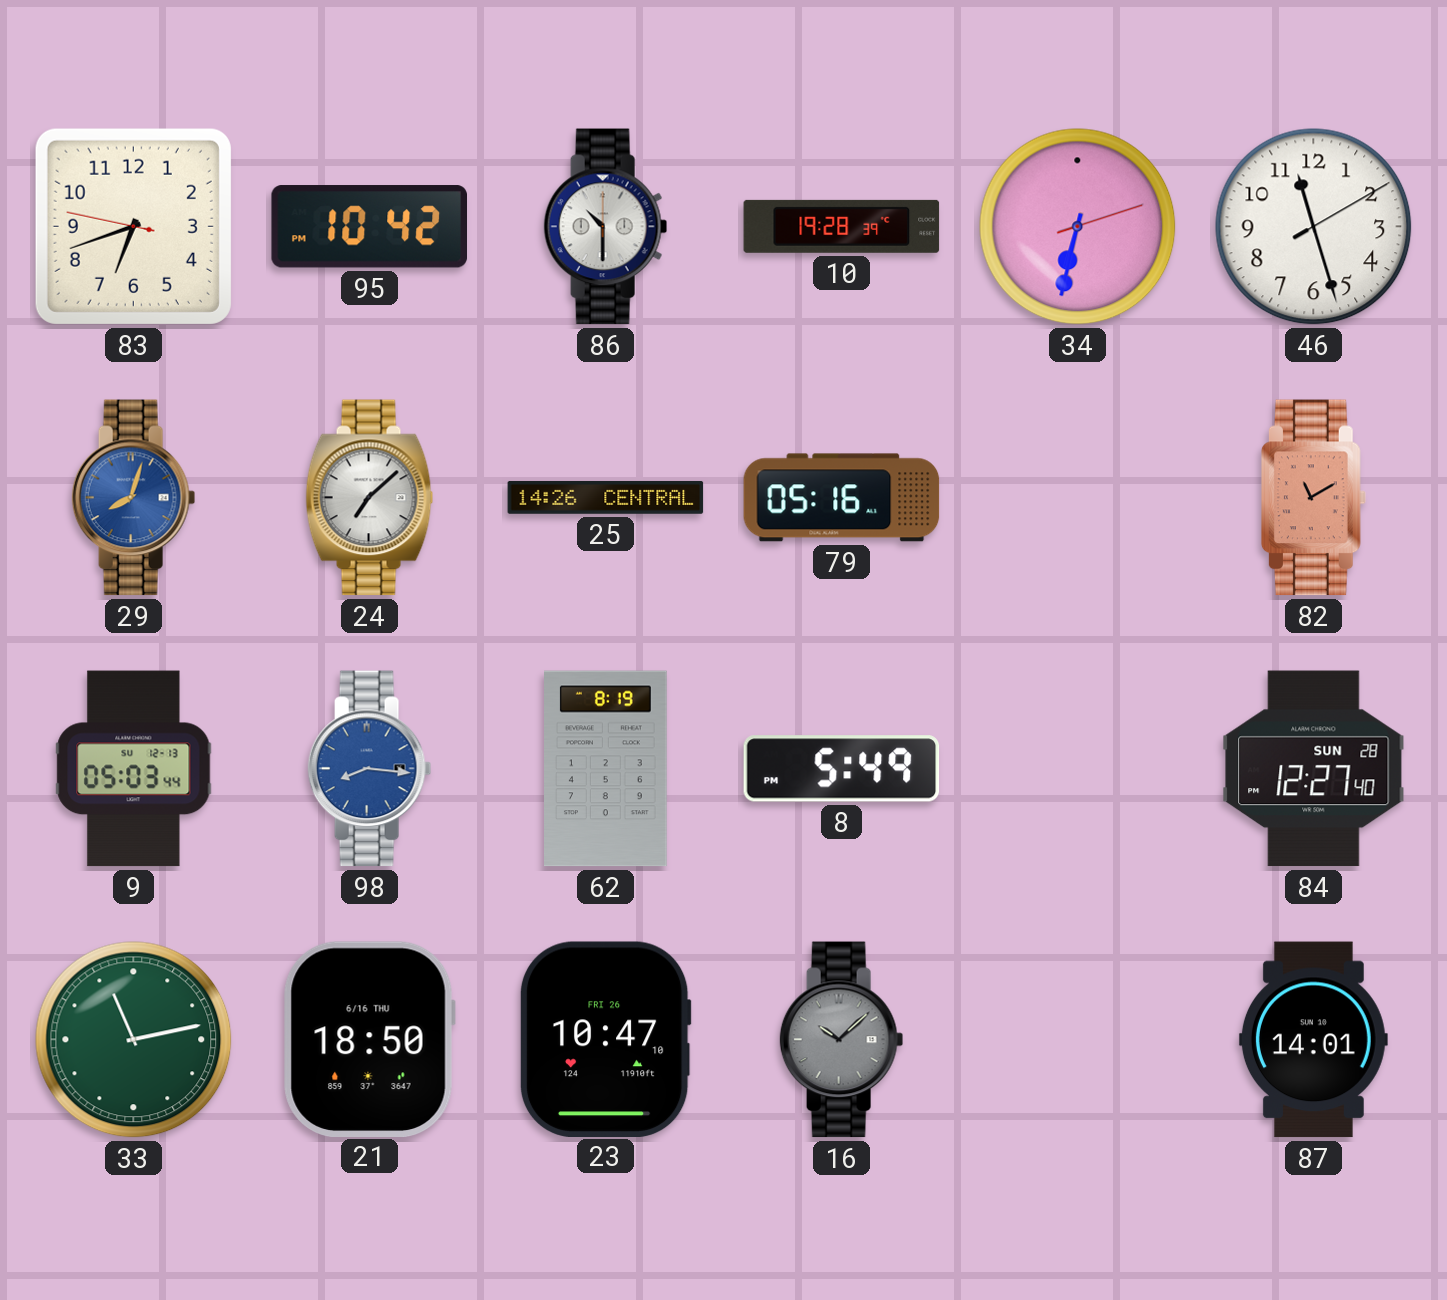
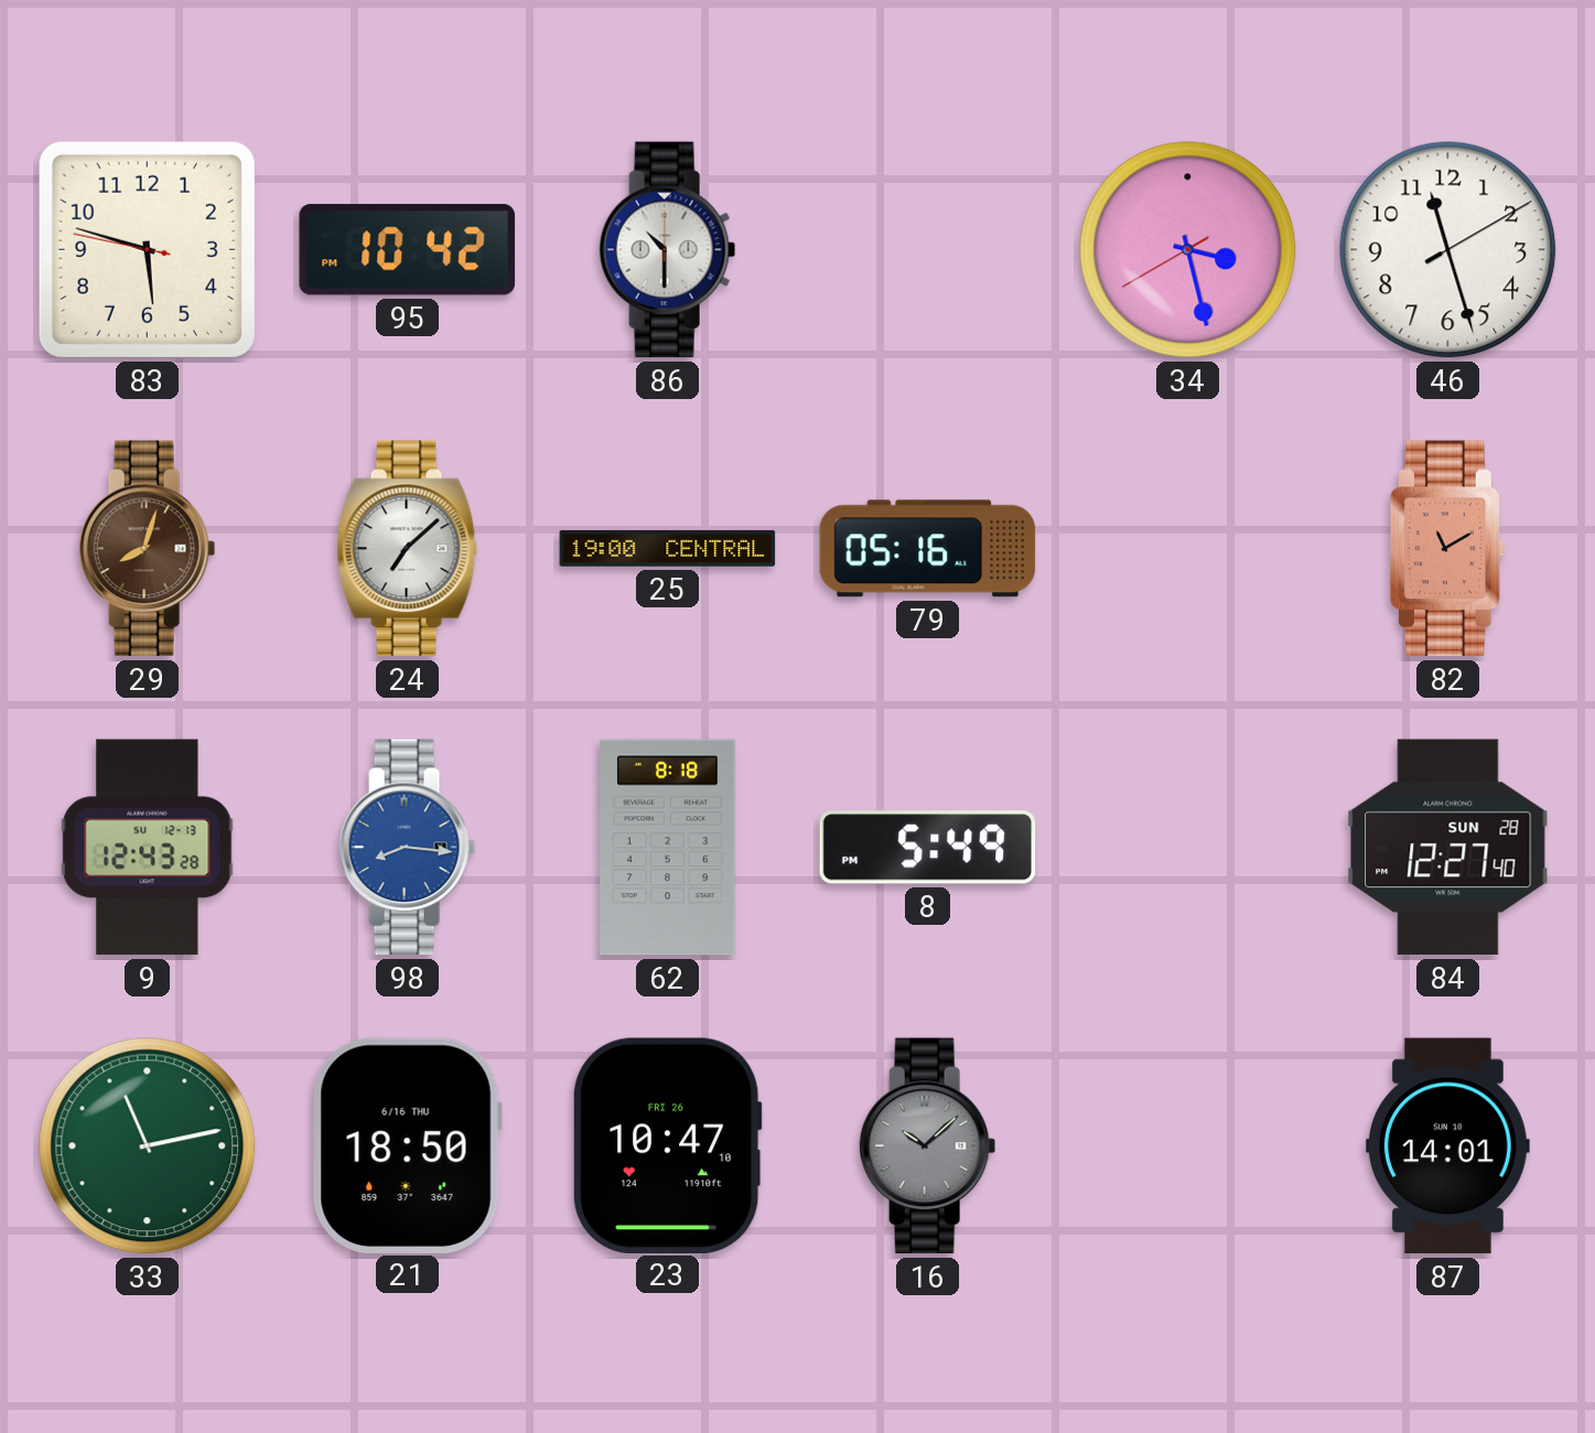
83: 6:41 -> 5:47 (147, 249)
10: 19:28 -> none (842, 226)
34: 6:32 -> 3:27 (1188, 250)
29 dial: blue -> brown (148, 549)
25: 14:26 -> 19:00 (668, 548)
9: 05:03 -> 12:43 (148, 848)
62: 8:19 -> 8:18 (668, 848)
